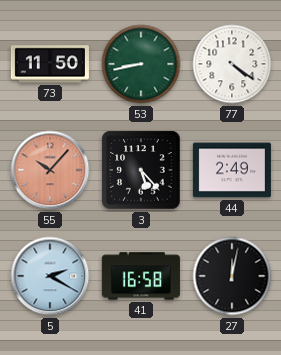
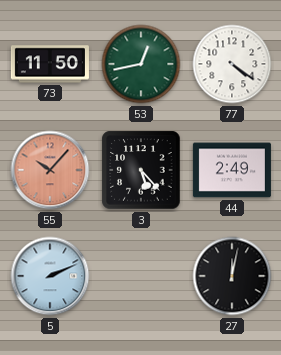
53: 8:43 -> 12:43 (141, 64)
5: 2:20 -> 2:11 (50, 276)
41: 16:58 -> none (141, 276)
